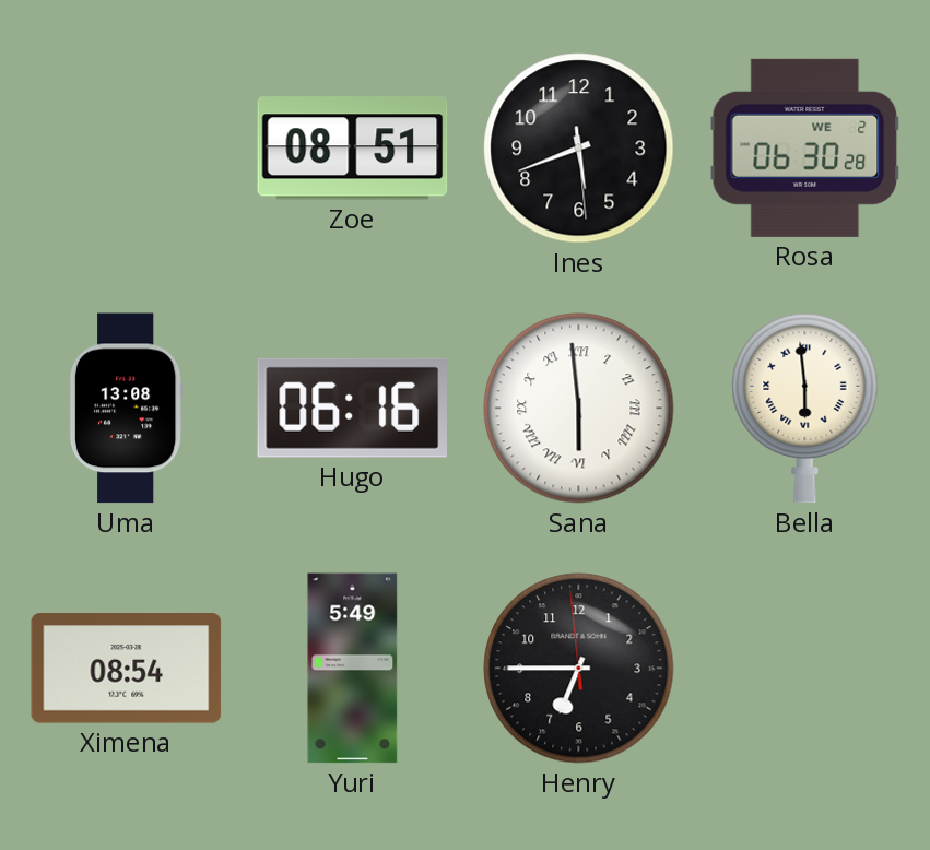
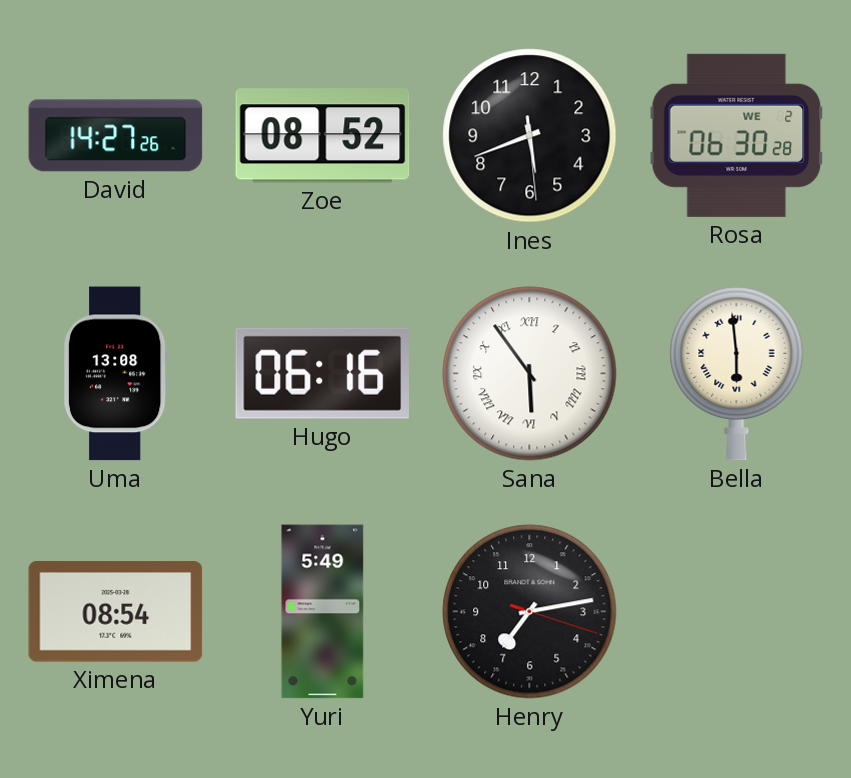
David: none -> 14:27 (116, 136)
Zoe: 08:51 -> 08:52 (323, 136)
Sana: 5:59 -> 5:54 (530, 374)
Henry: 6:44 -> 7:13 (530, 612)
